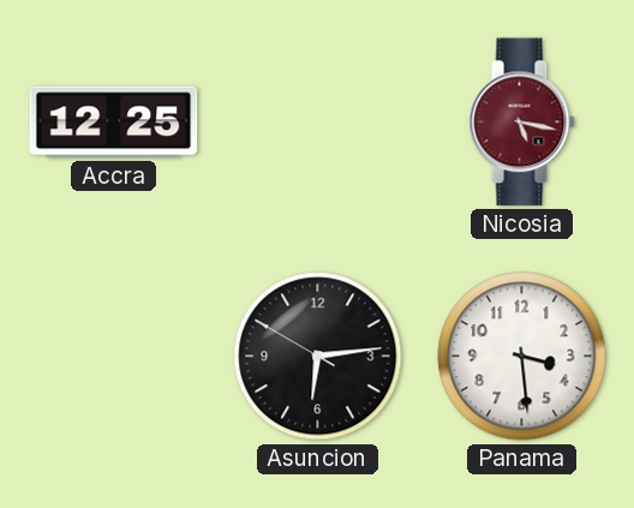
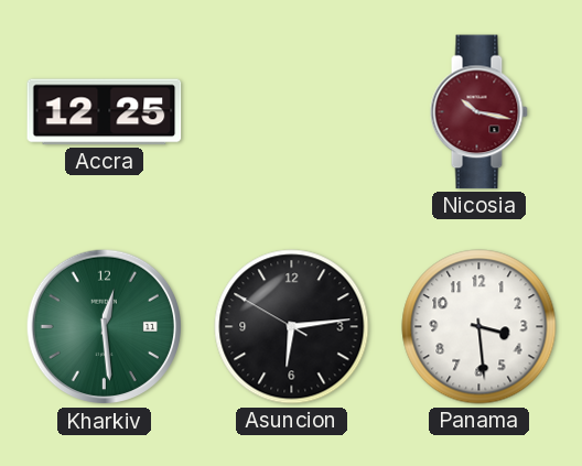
Nicosia: 5:17 -> 10:17 (478, 112)
Kharkiv: none -> 12:29 (105, 327)
